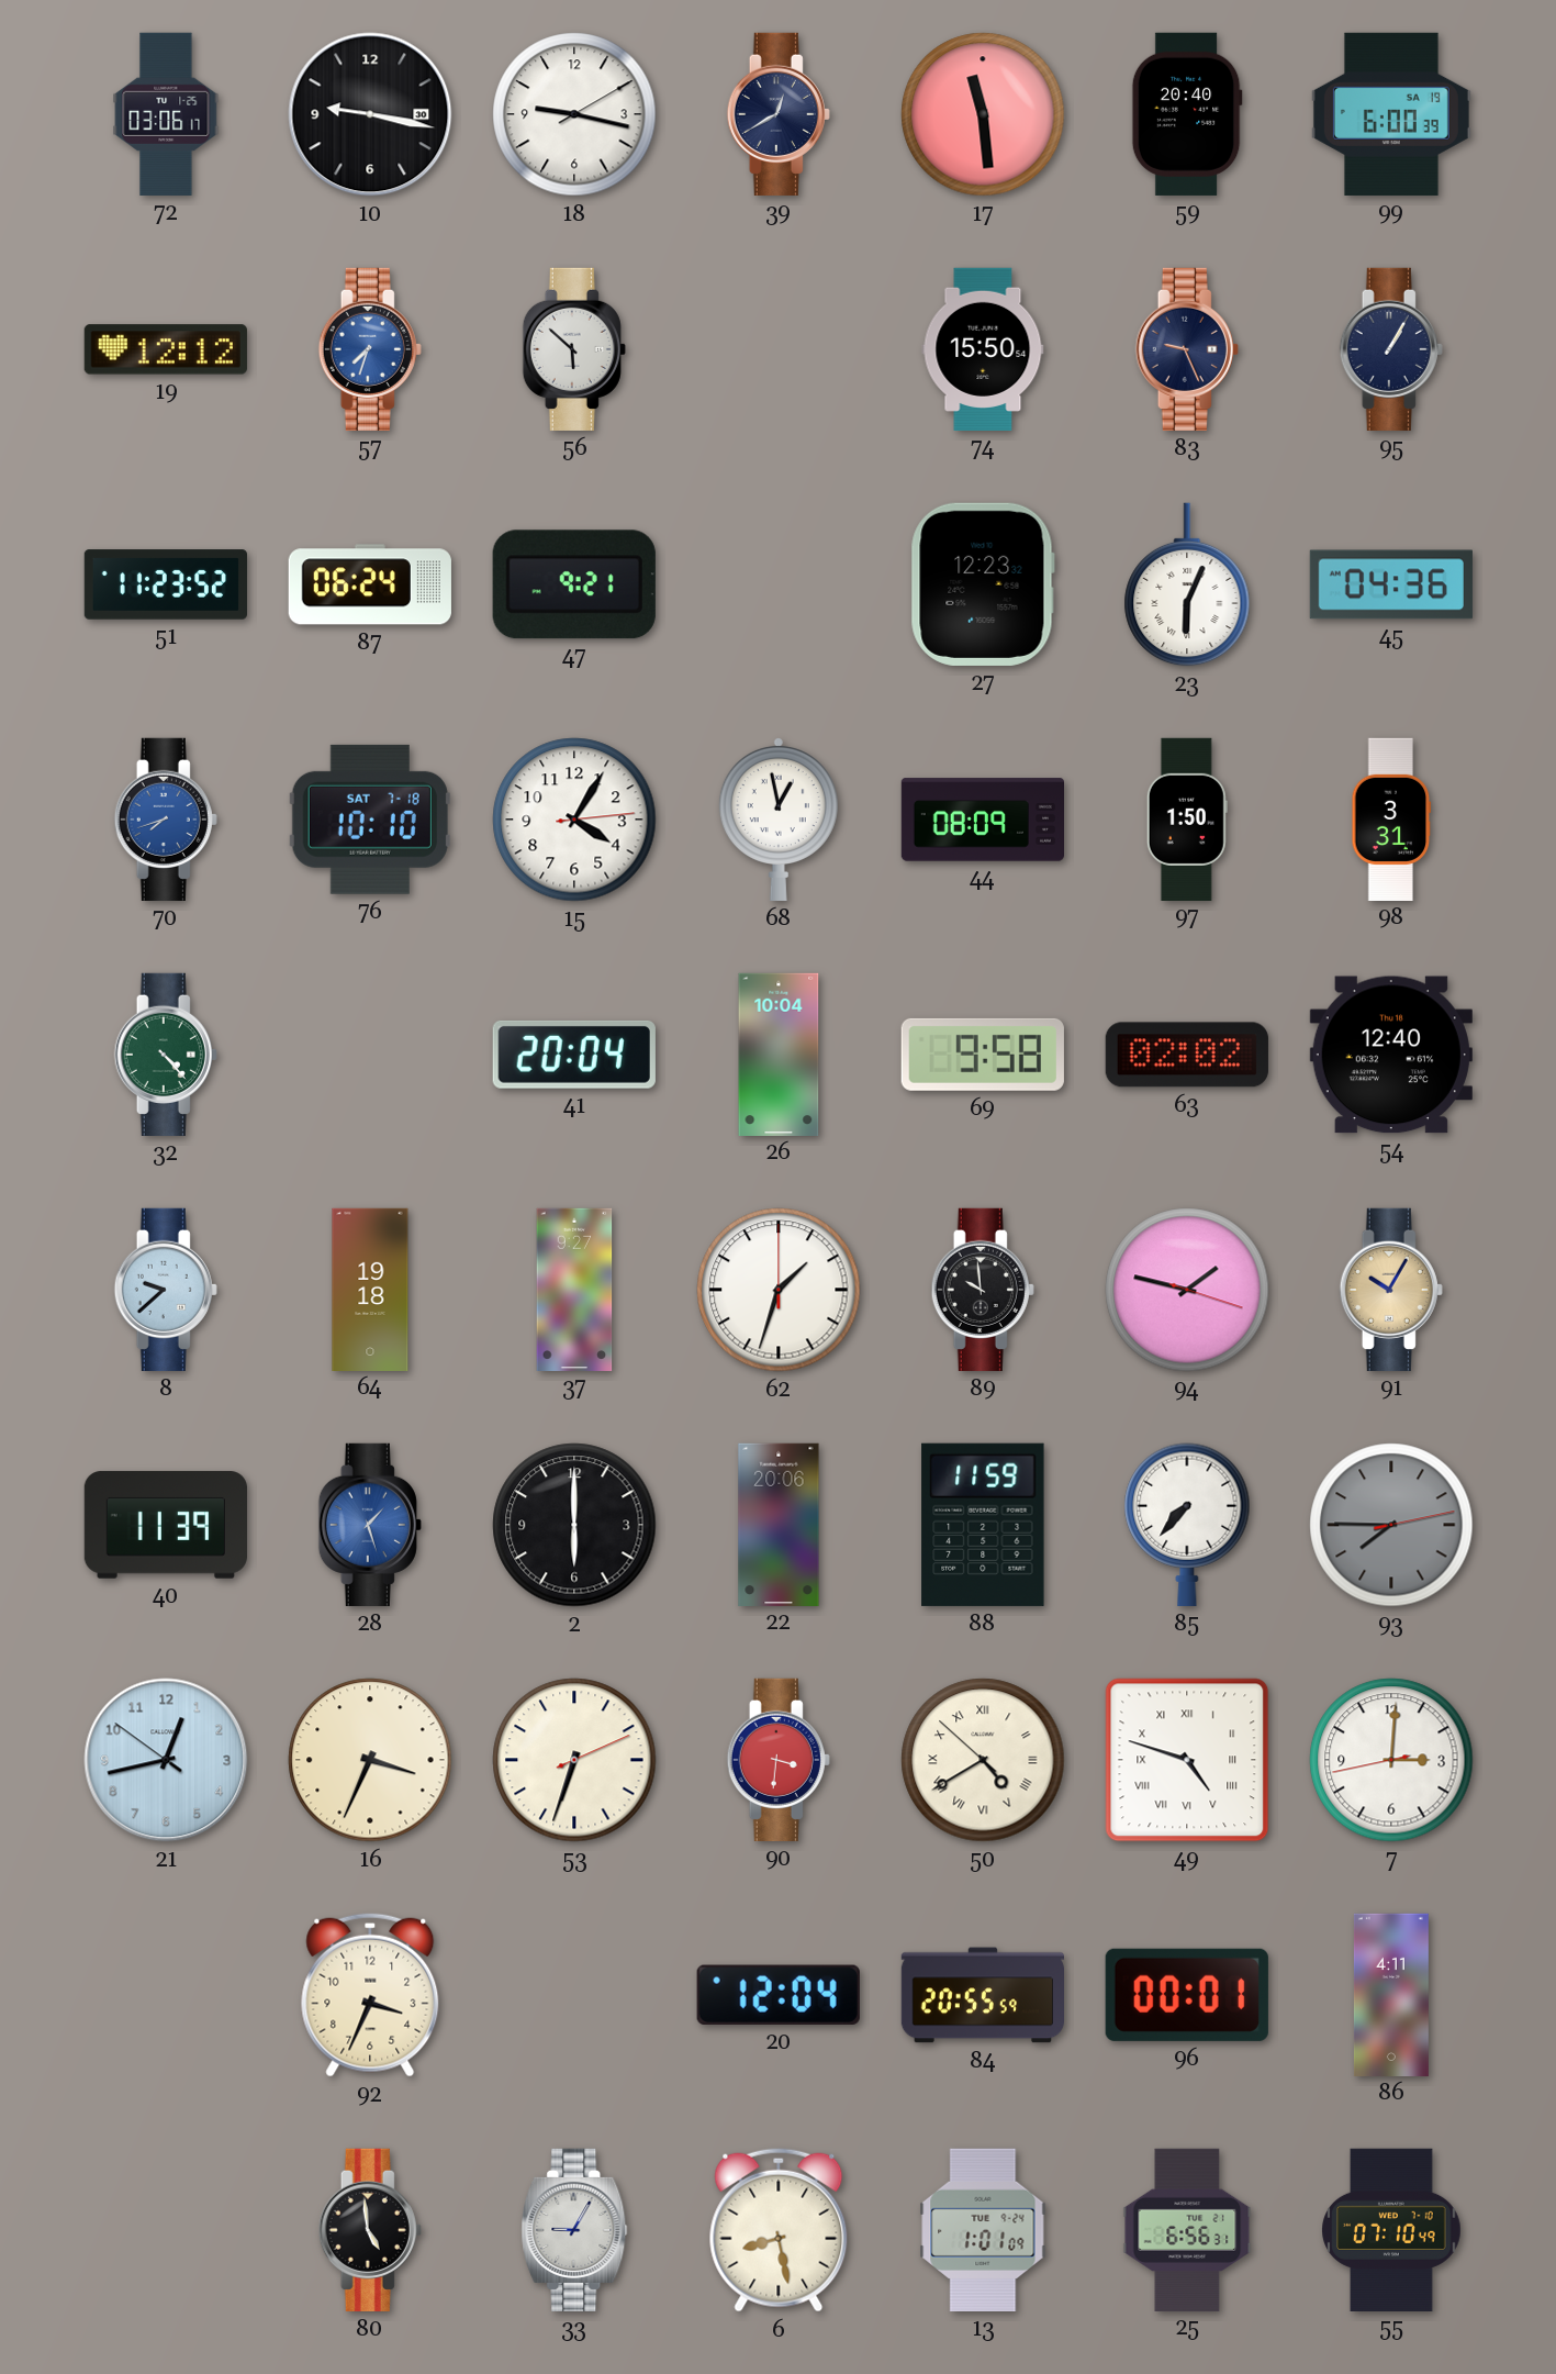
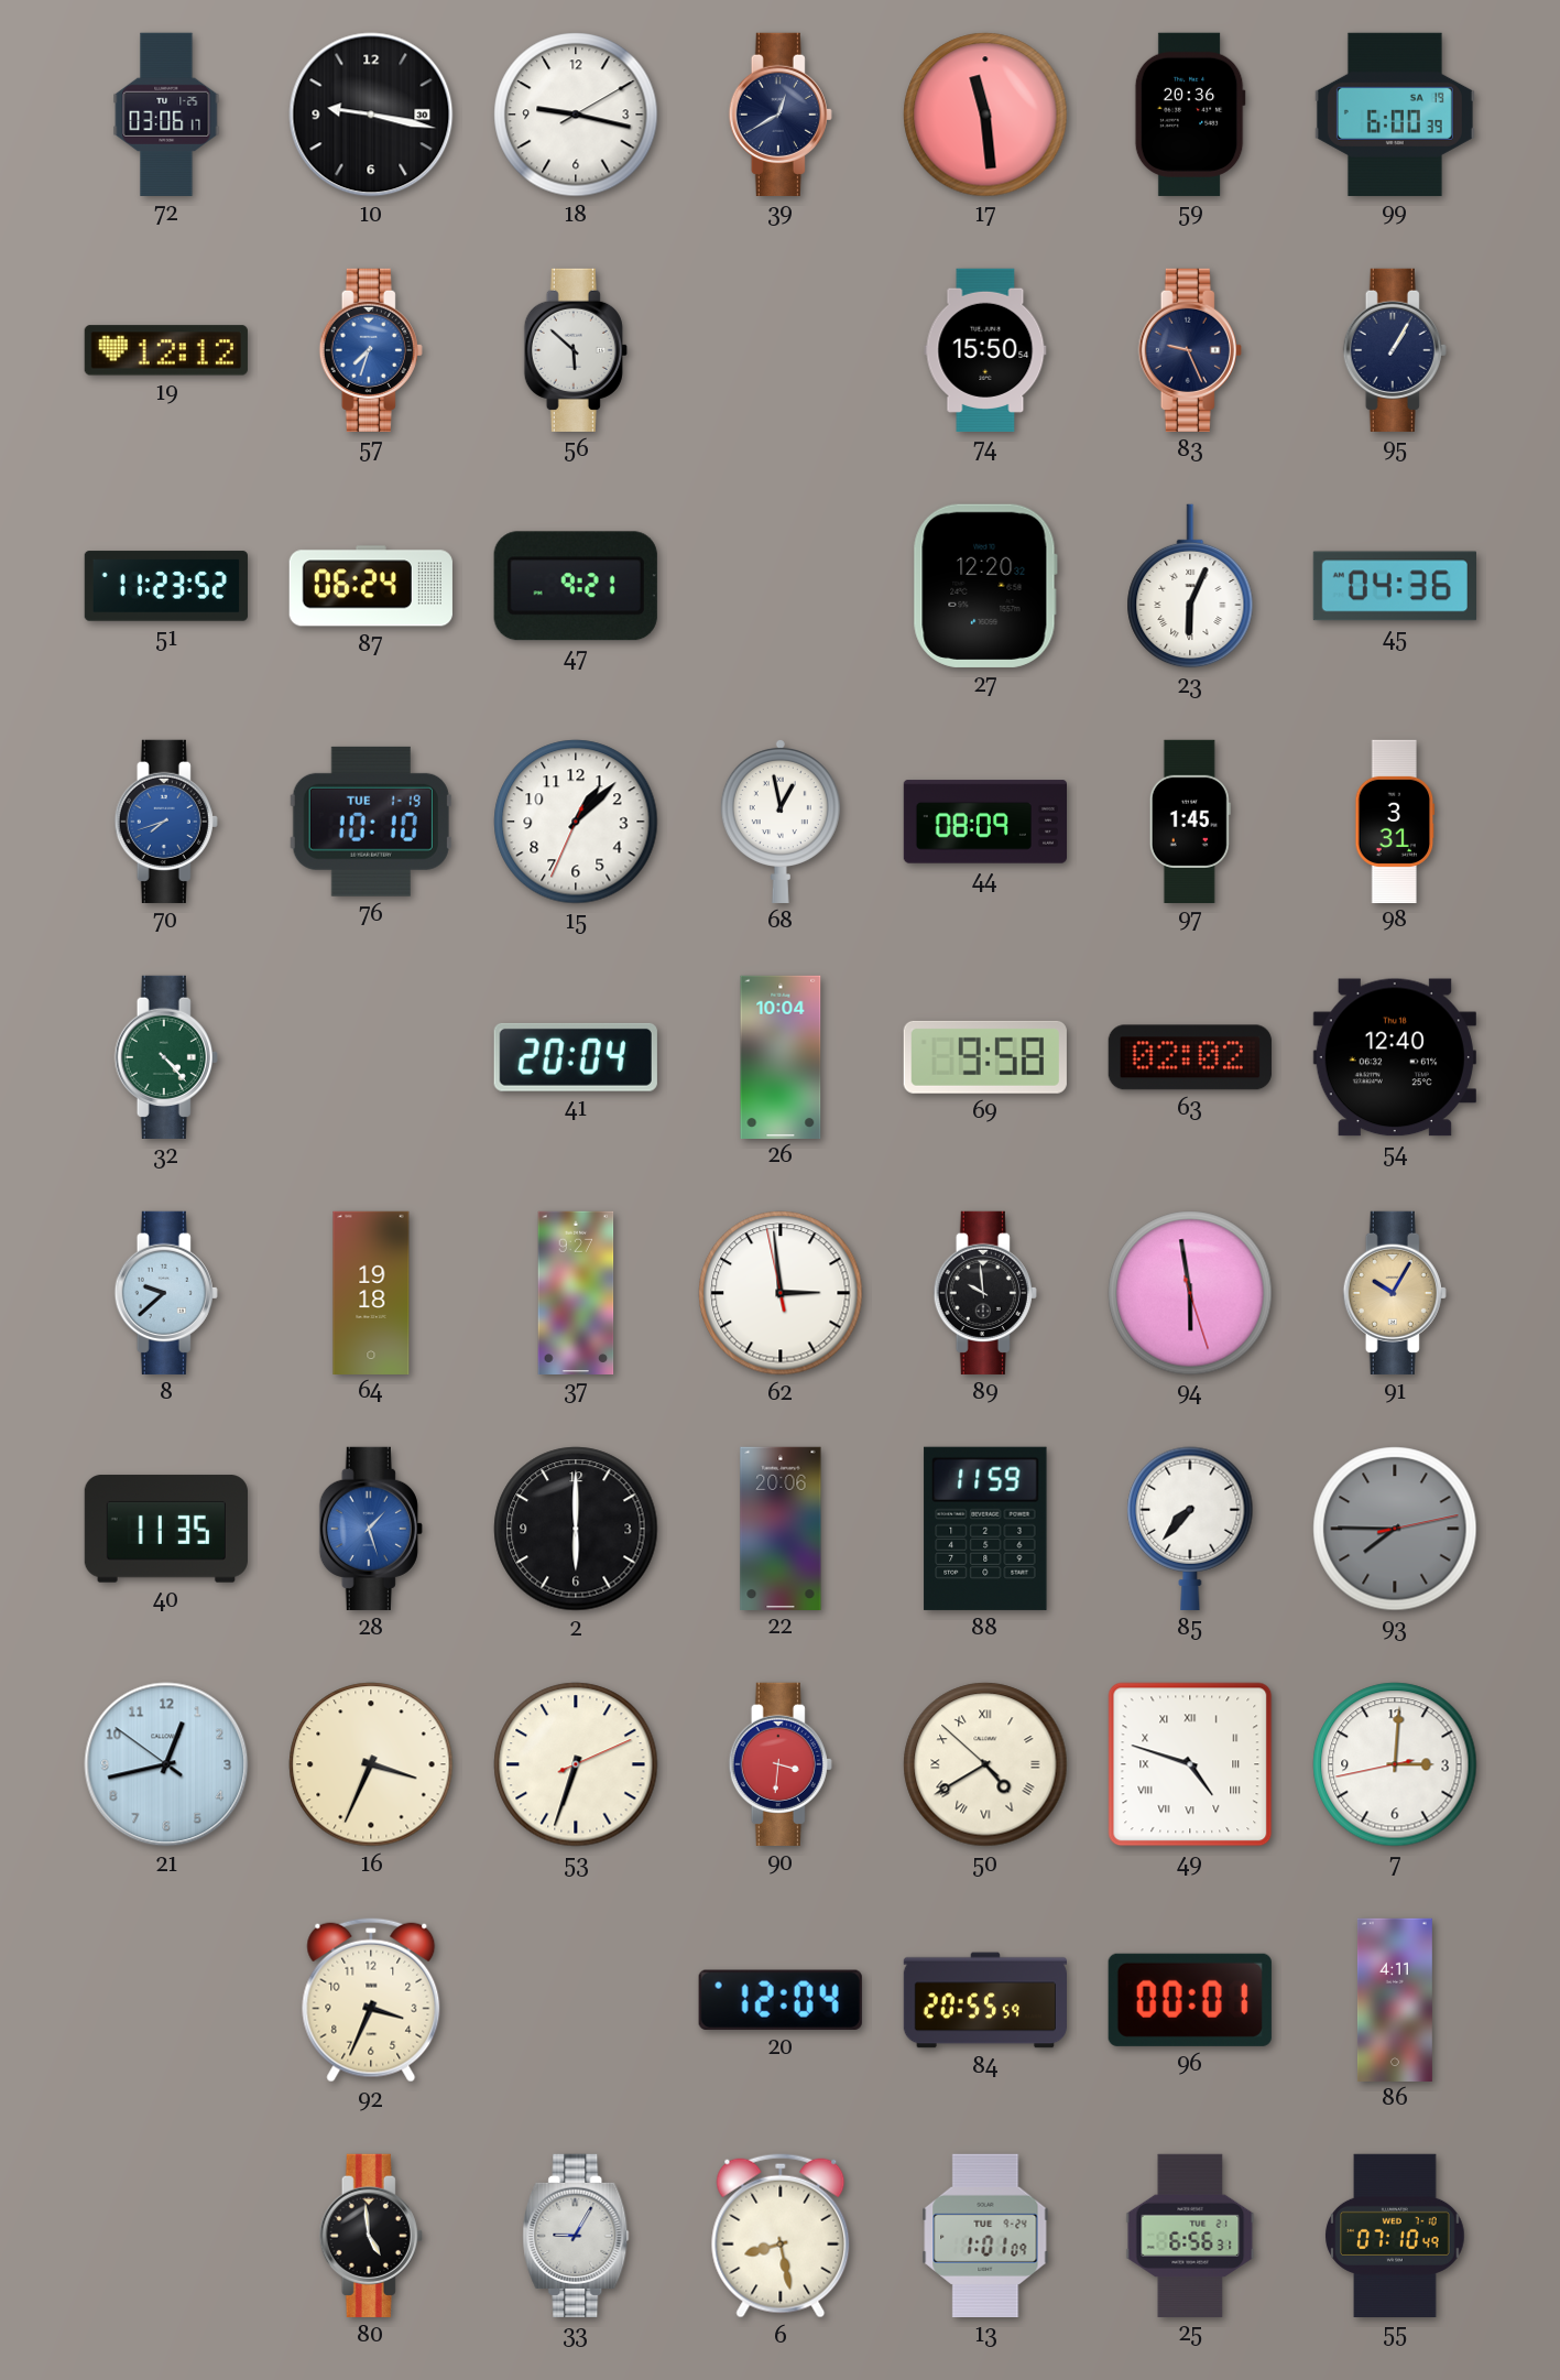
59: 20:40 -> 20:36 (1190, 115)
27: 12:23 -> 12:20 (985, 586)
76 date: SAT 7-18 -> TUE 1-19 (371, 822)
15: 4:05 -> 1:07 (576, 822)
97: 1:50 -> 1:45 (1190, 820)
62: 1:33 -> 2:58 (781, 1293)
94: 1:47 -> 5:58 (1190, 1293)
40: 11:39 -> 11:35 (166, 1529)
